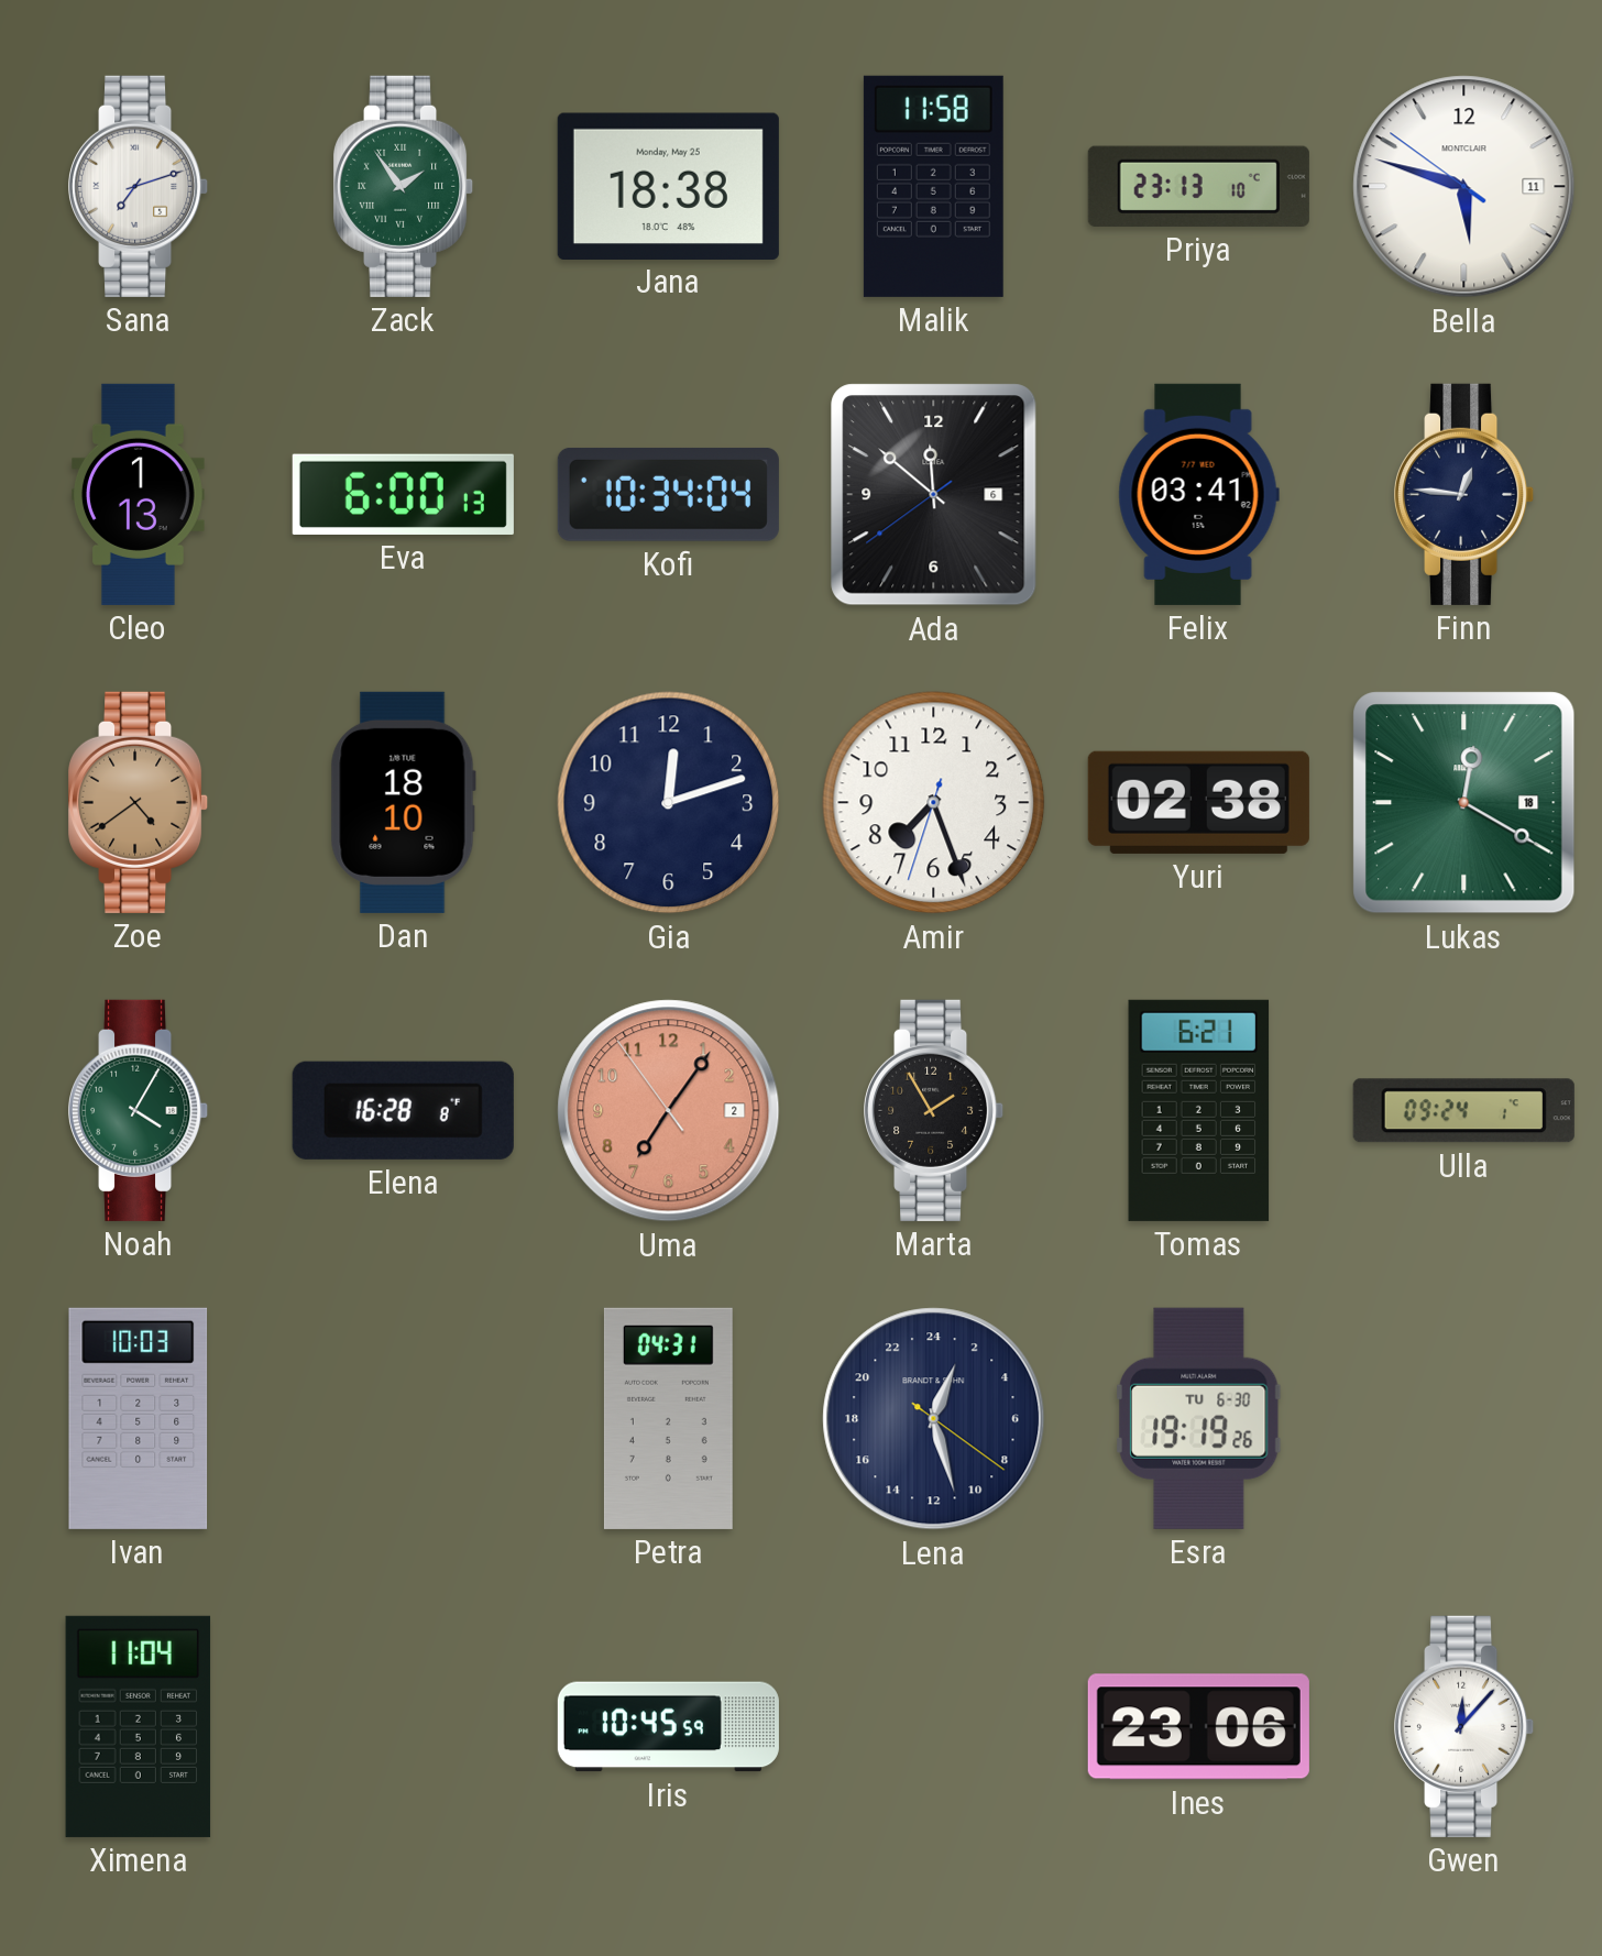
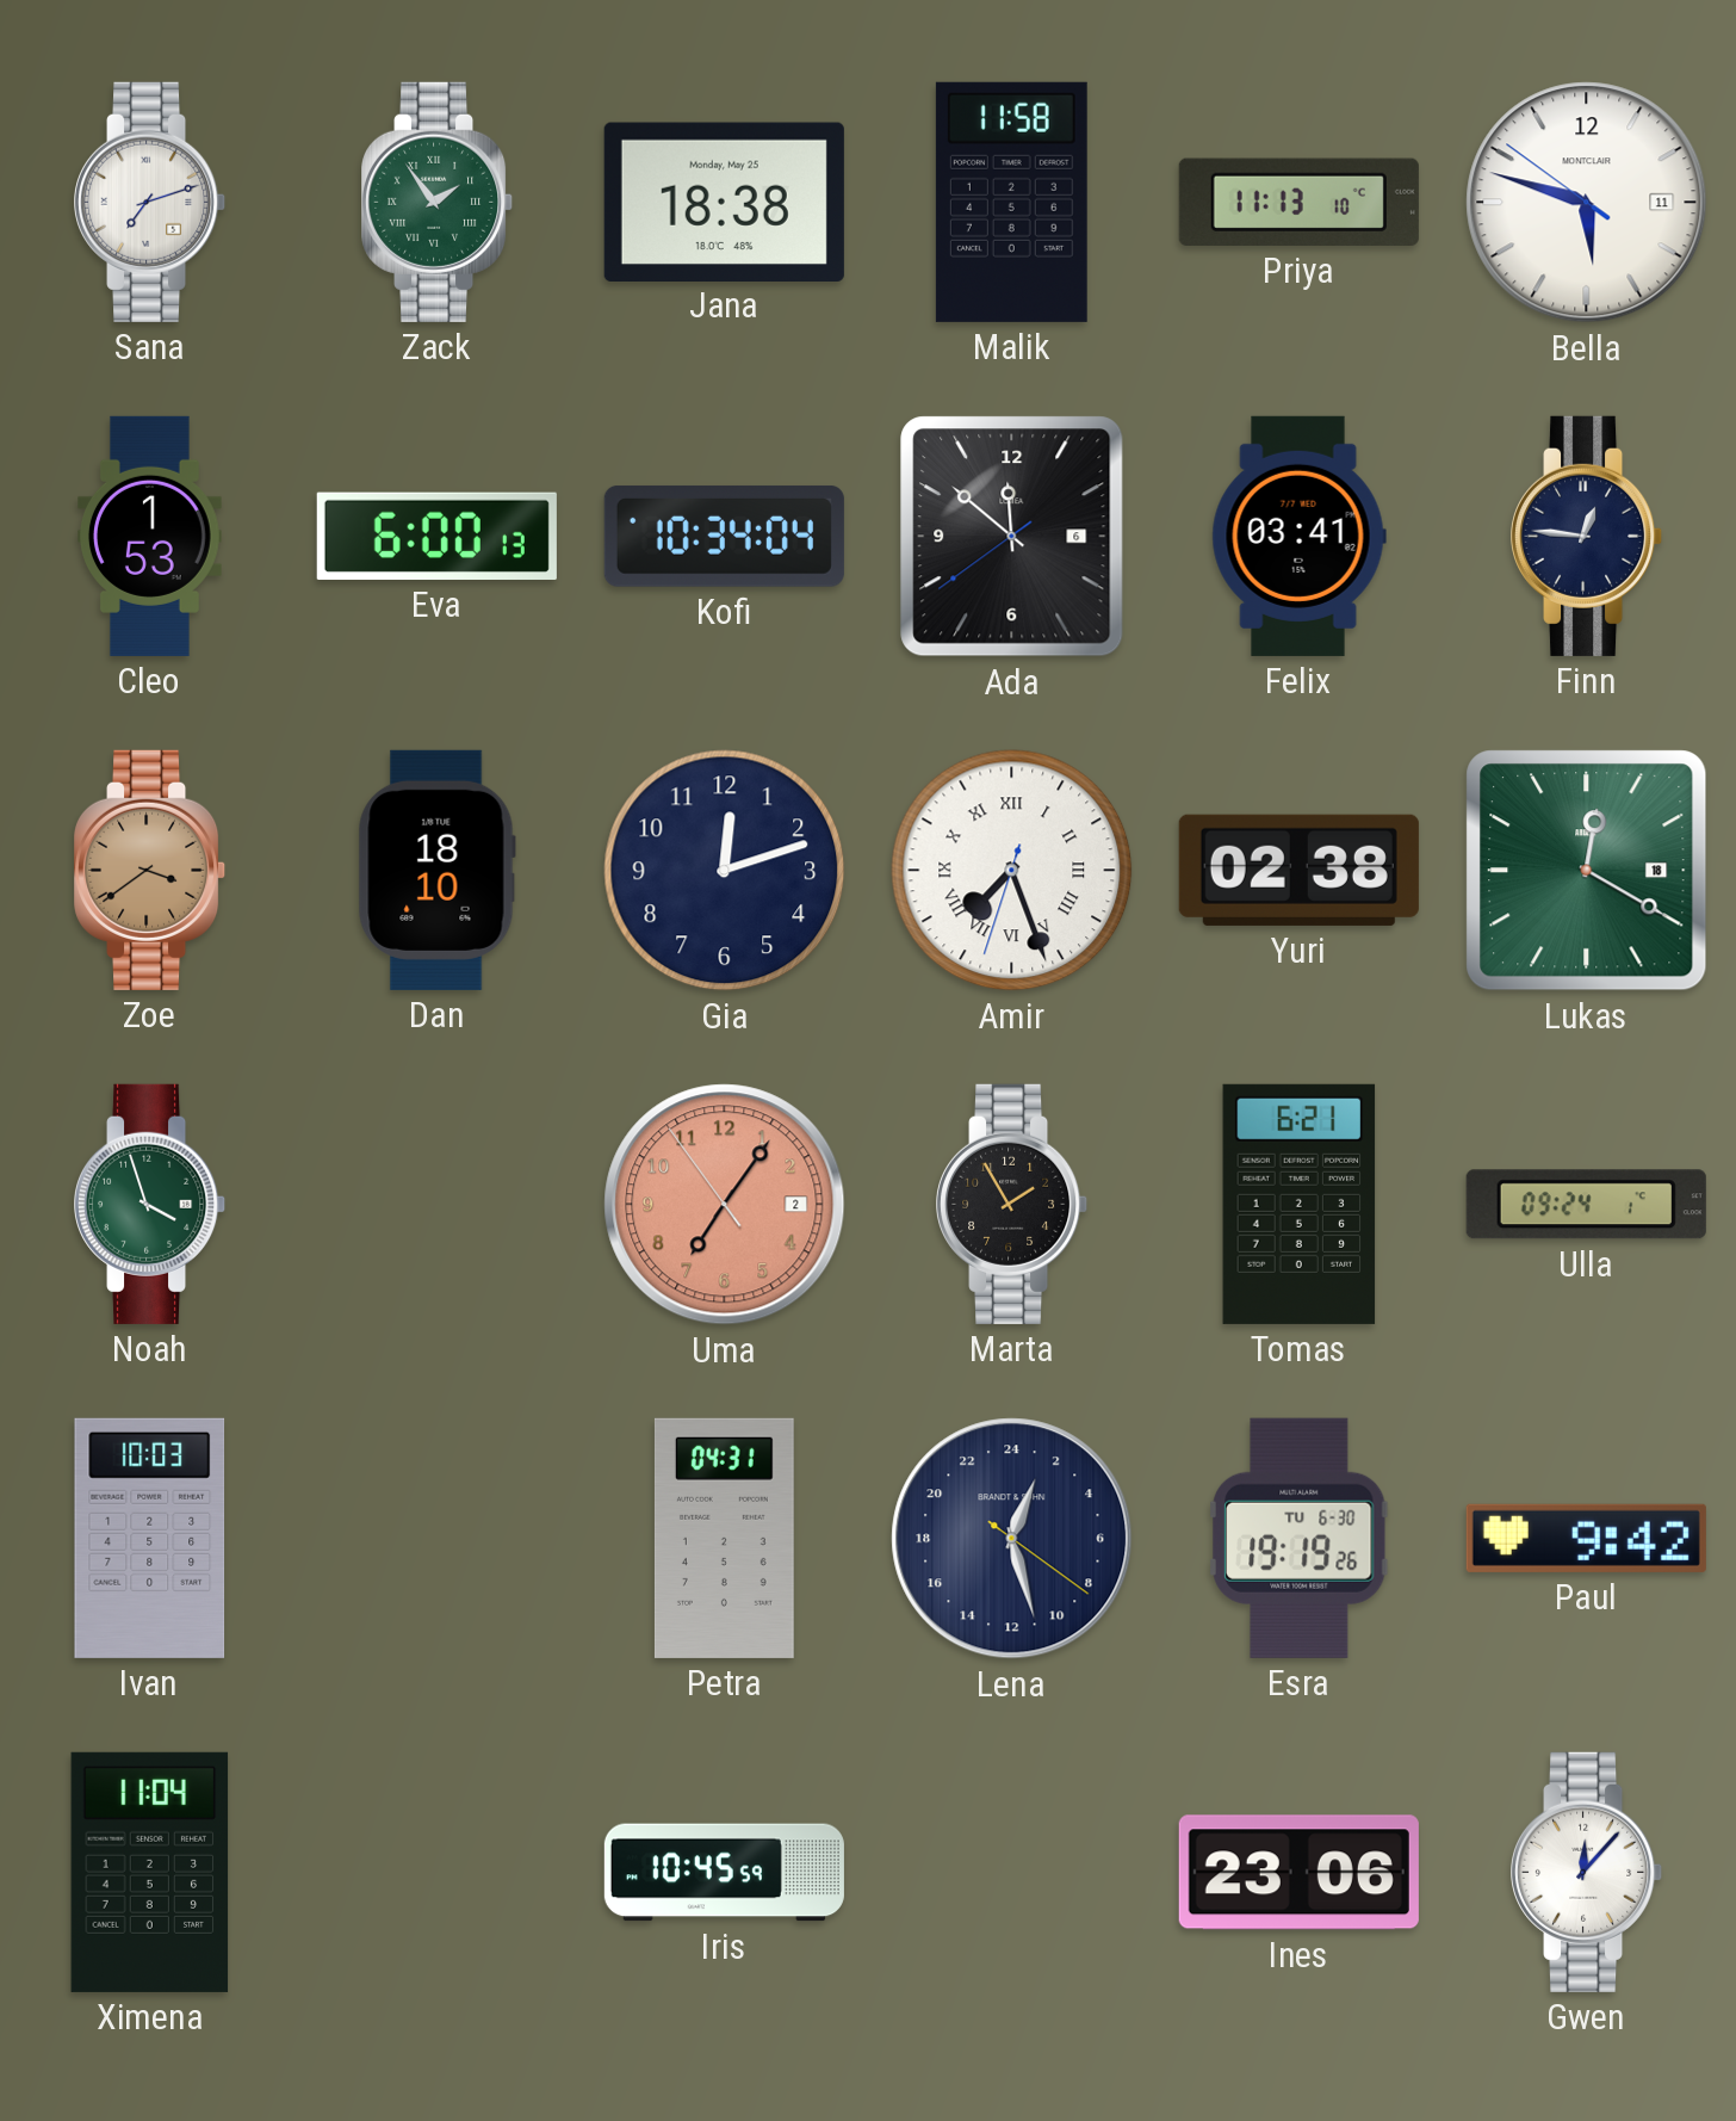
Priya: 23:13 -> 11:13 (1298, 202)
Cleo: 1:13 -> 1:53 (150, 536)
Zoe: 4:39 -> 3:39 (151, 870)
Amir numerals: Arabic -> Roman (1012, 871)
Noah: 4:05 -> 3:57 (151, 1204)
Elena: 16:28 -> none (403, 1110)
Paul: none -> 9:42 (1586, 1538)
